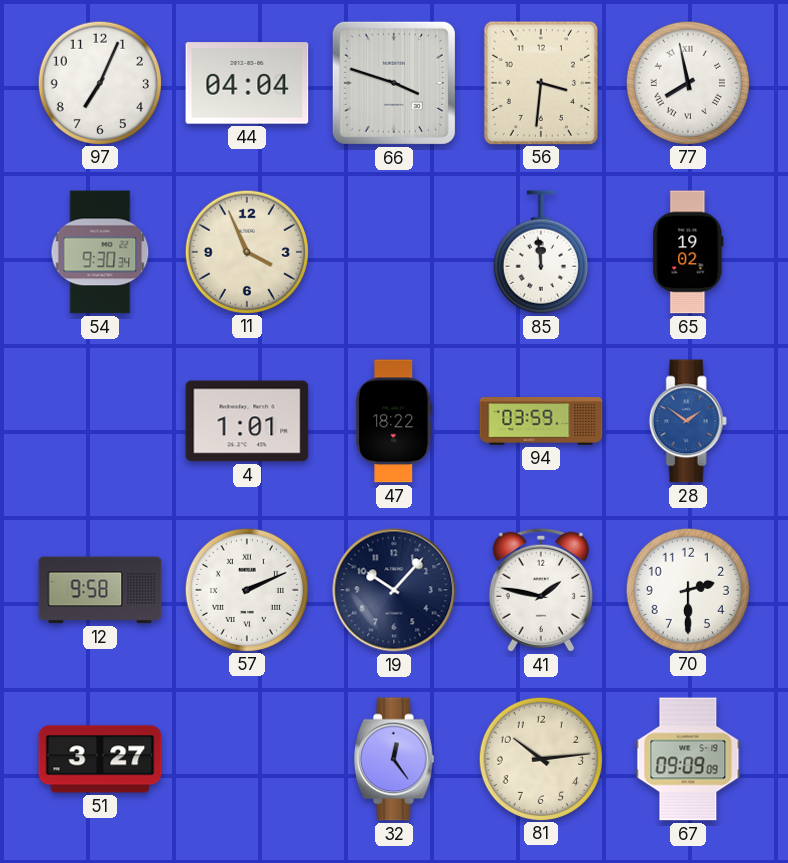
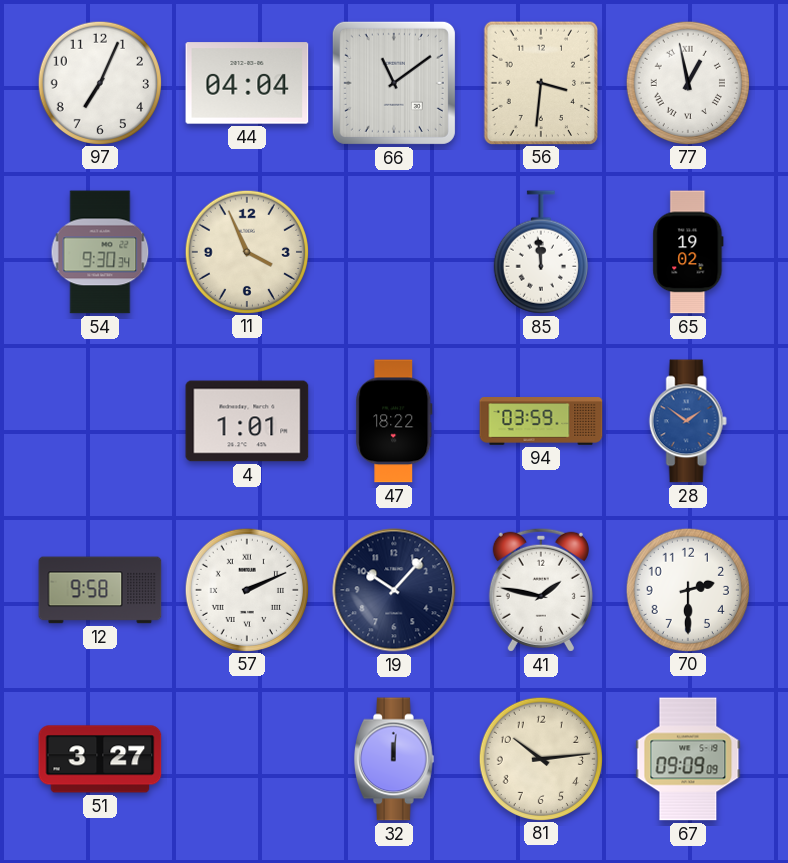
66: 3:48 -> 11:09 (394, 83)
77: 7:58 -> 12:58 (687, 82)
32: 12:24 -> 12:01 (394, 759)
